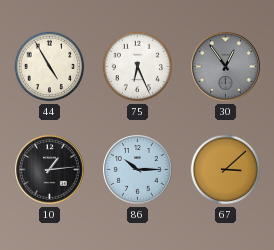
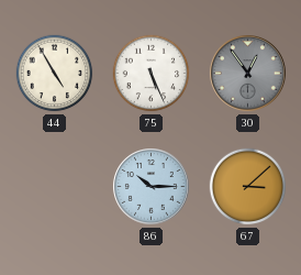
75: 6:26 -> 5:26 (152, 74)
10: 1:14 -> none (50, 170)
